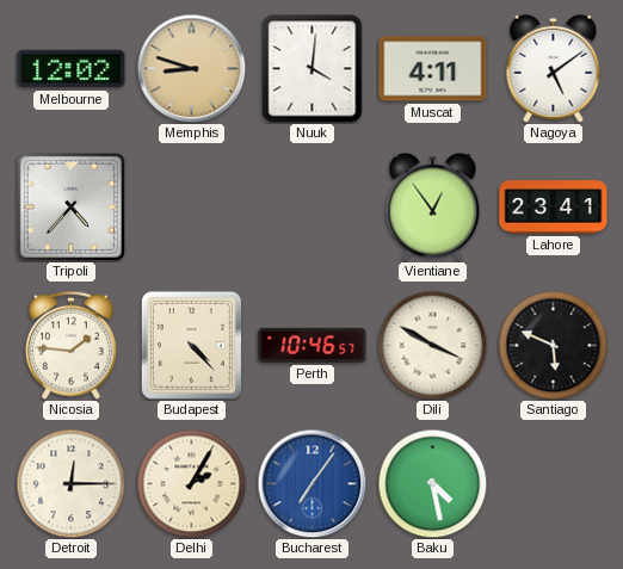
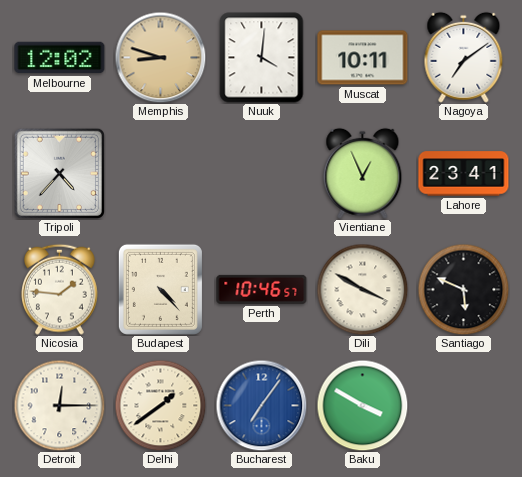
Muscat: 4:11 -> 10:11 (363, 58)
Nagoya: 5:09 -> 7:09 (464, 57)
Vientiane: 12:54 -> 12:56 (363, 173)
Delhi: 2:05 -> 1:39 (160, 405)
Baku: 4:28 -> 3:50 (362, 405)
